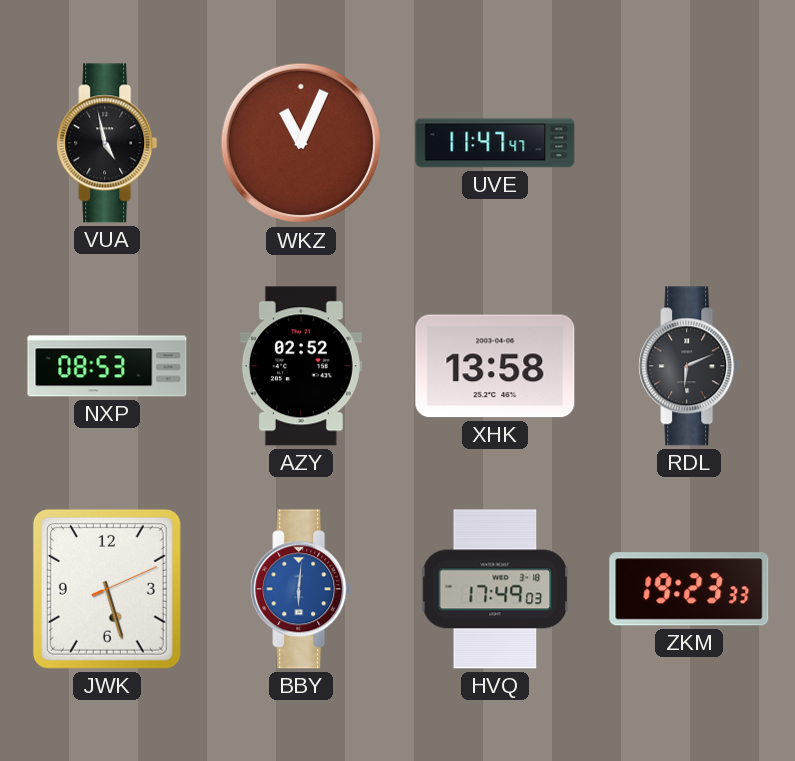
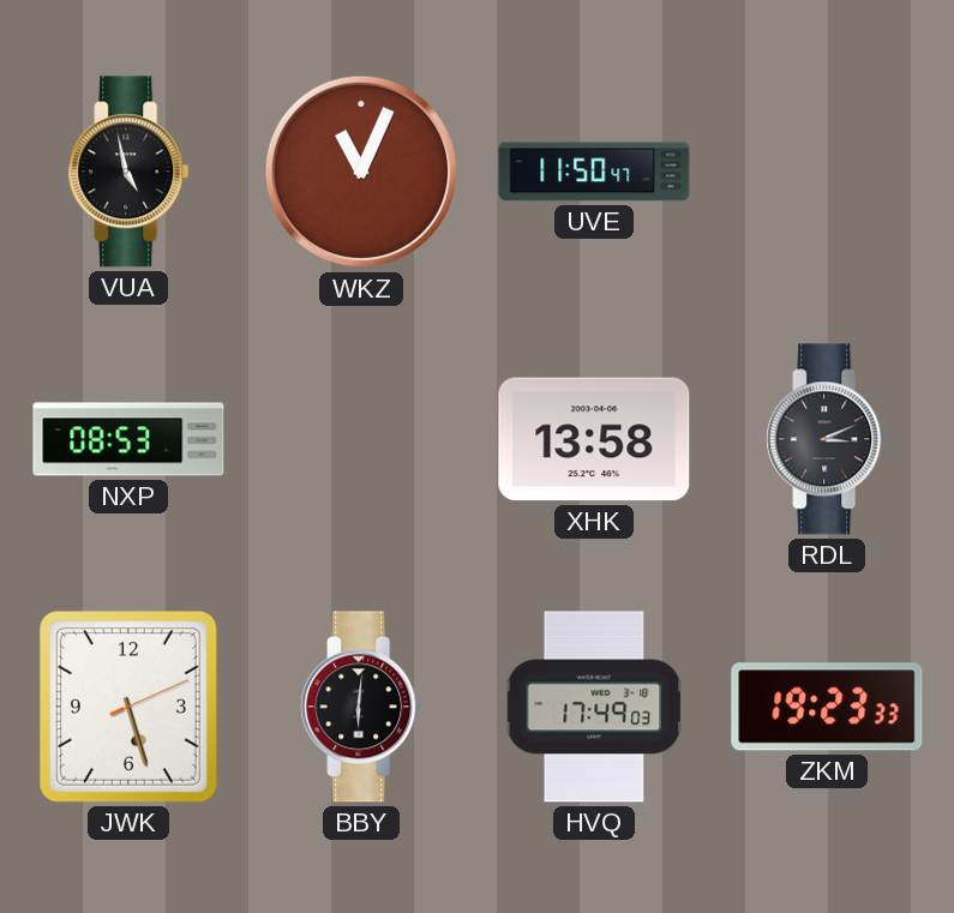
UVE: 11:47 -> 11:50 (594, 172)
AZY: 02:52 -> none (301, 366)
RDL: 6:11 -> 3:11 (827, 439)
BBY dial: blue -> black (361, 707)
